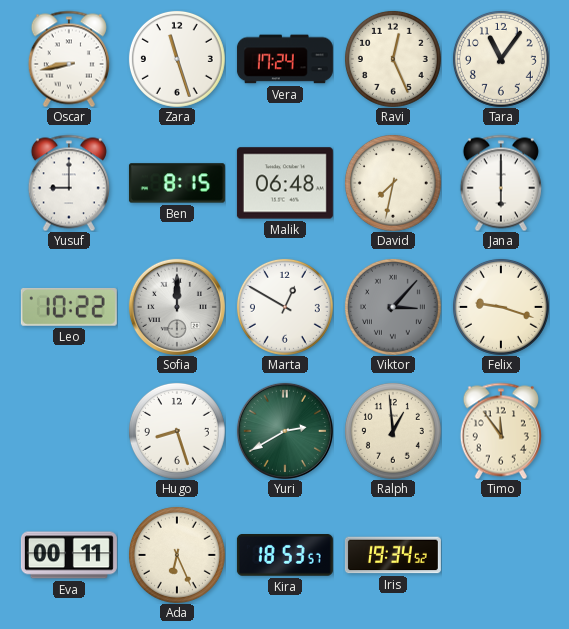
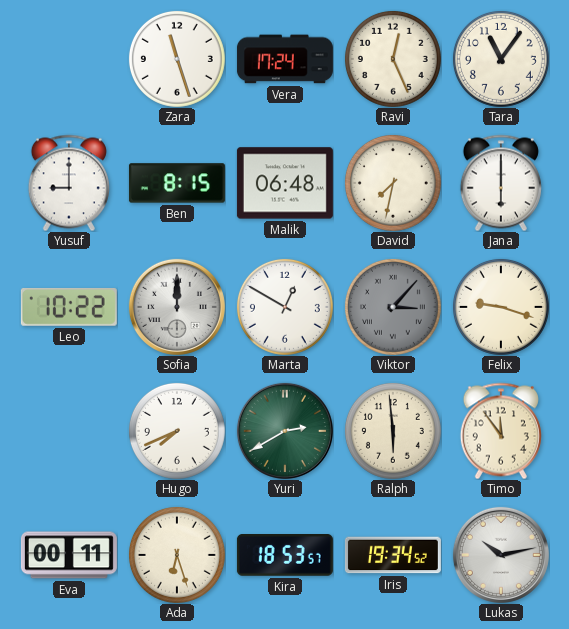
Oscar: 8:43 -> none (69, 59)
Hugo: 8:27 -> 7:41 (177, 431)
Ralph: 12:59 -> 5:59 (393, 431)
Ada: 6:26 -> 6:27 (177, 555)
Lukas: none -> 10:13 (501, 555)
